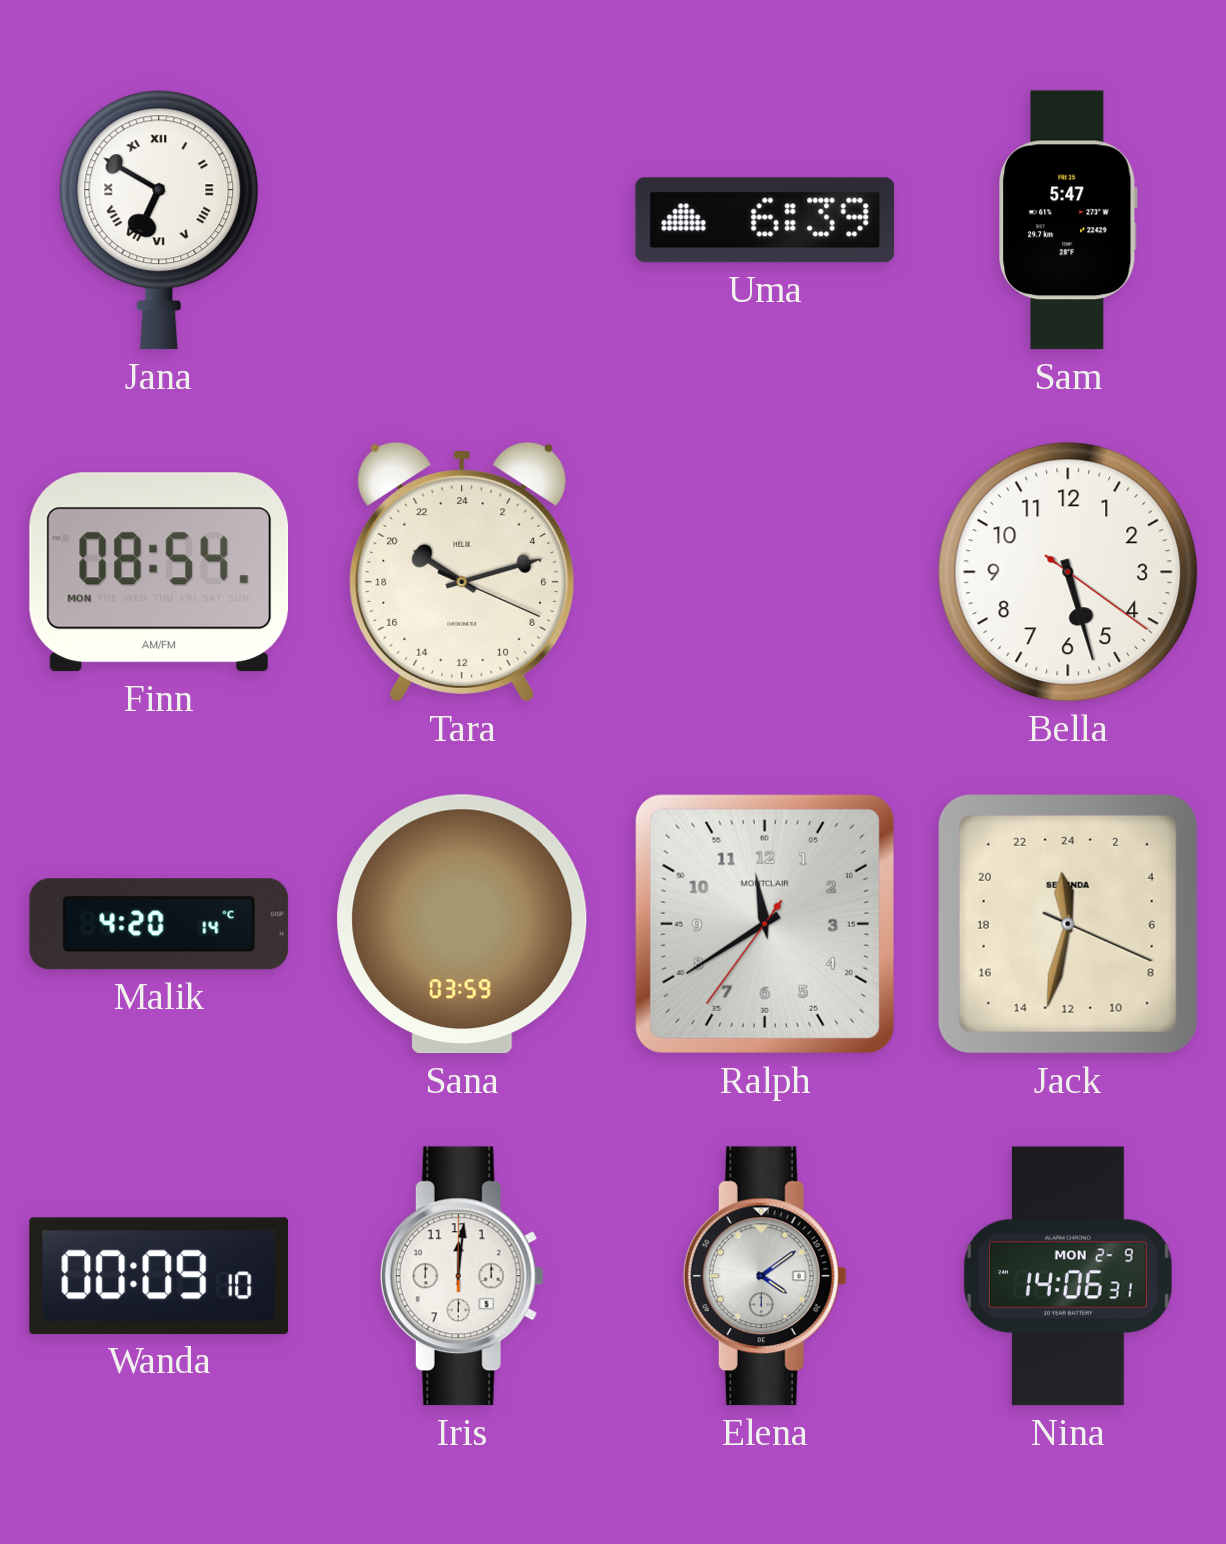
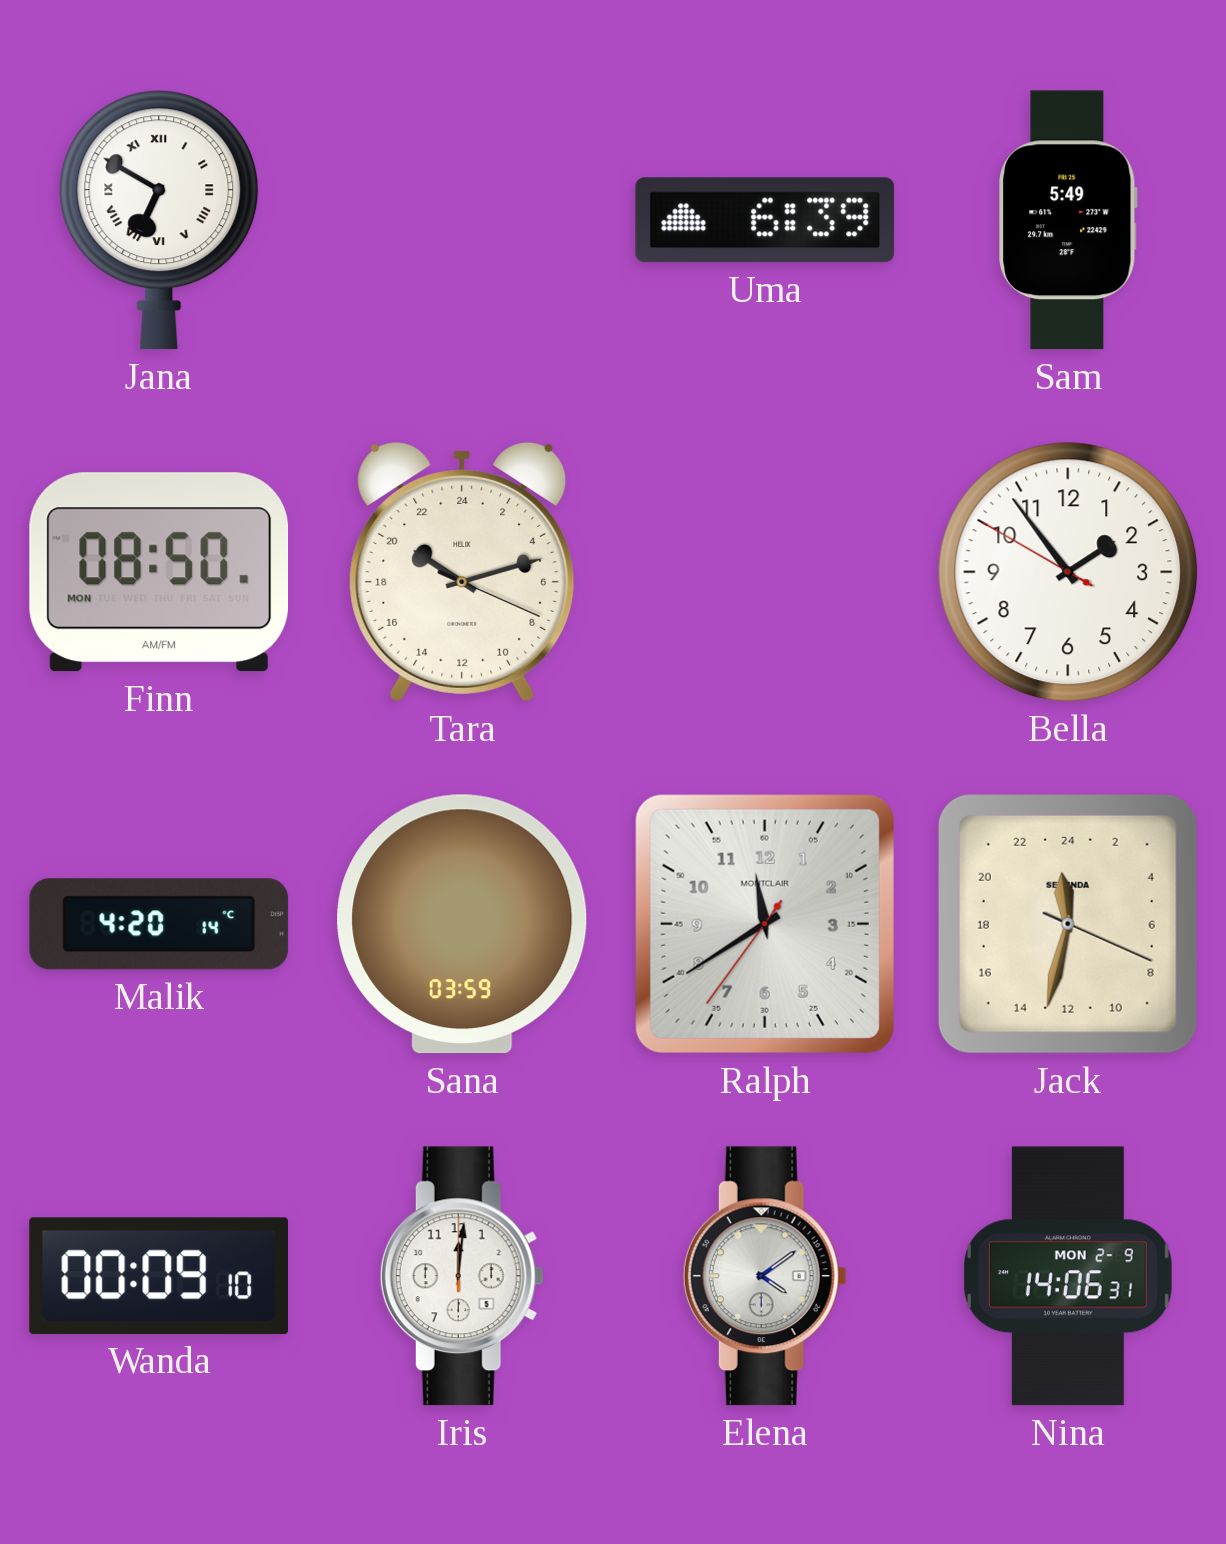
Sam: 5:47 -> 5:49 (1068, 220)
Finn: 08:54 -> 08:50 (159, 572)
Bella: 5:27 -> 1:53 (1068, 572)
